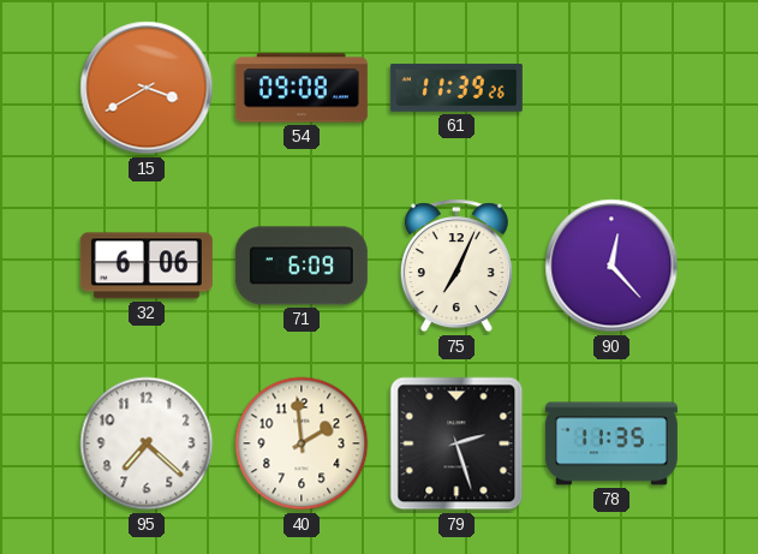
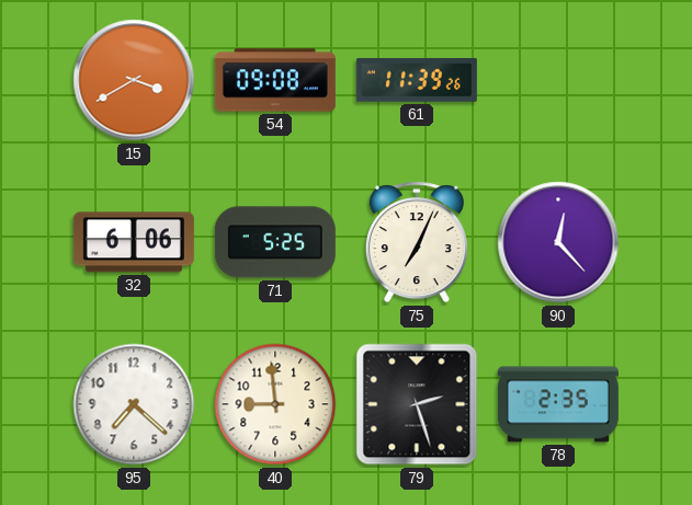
71: 6:09 -> 5:25 (275, 242)
40: 1:59 -> 8:59 (275, 404)
78: 11:35 -> 2:35 (558, 404)
